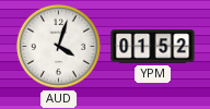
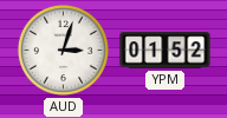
AUD: 4:03 -> 3:03 (63, 50)
